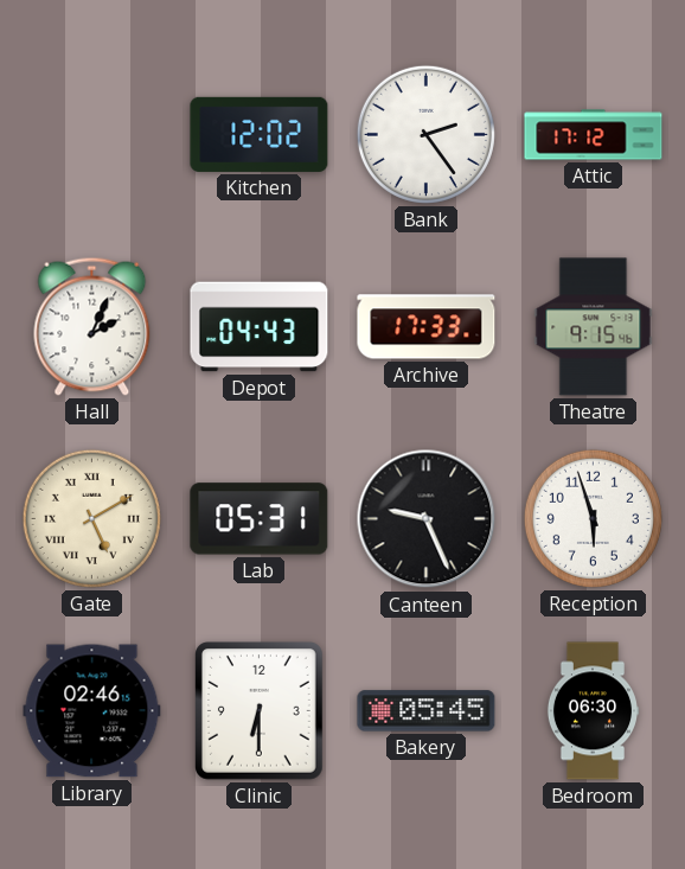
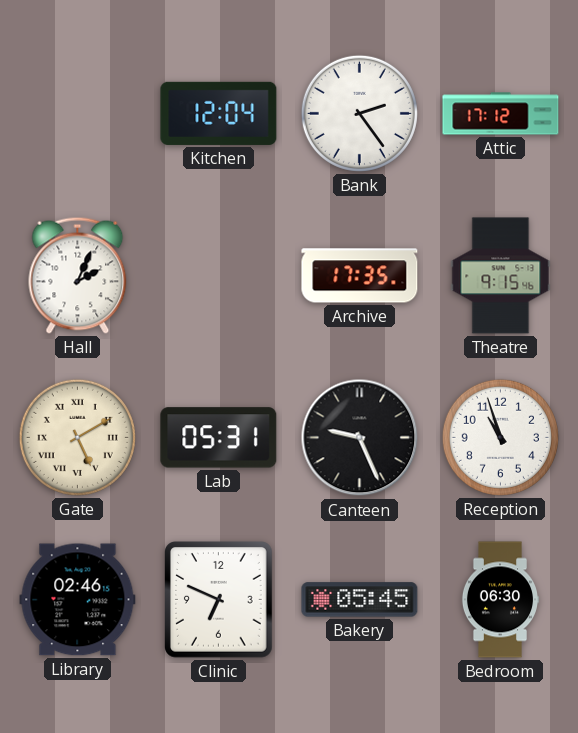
Kitchen: 12:02 -> 12:04 (219, 113)
Depot: 04:43 -> none (260, 327)
Archive: 17:33 -> 17:35 (360, 276)
Reception: 5:57 -> 10:57 (500, 437)
Clinic: 6:30 -> 6:49 (219, 600)
